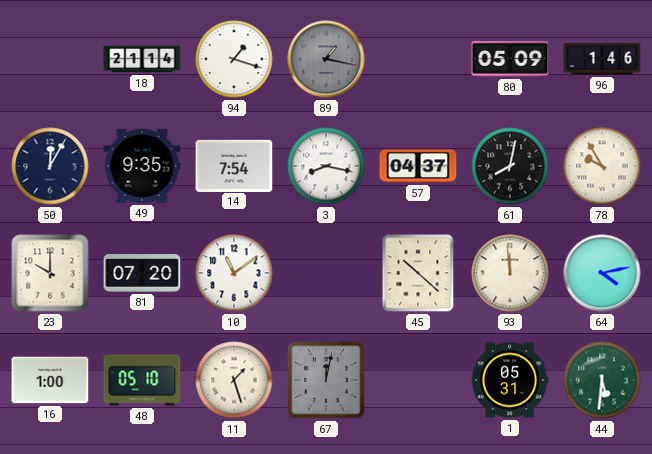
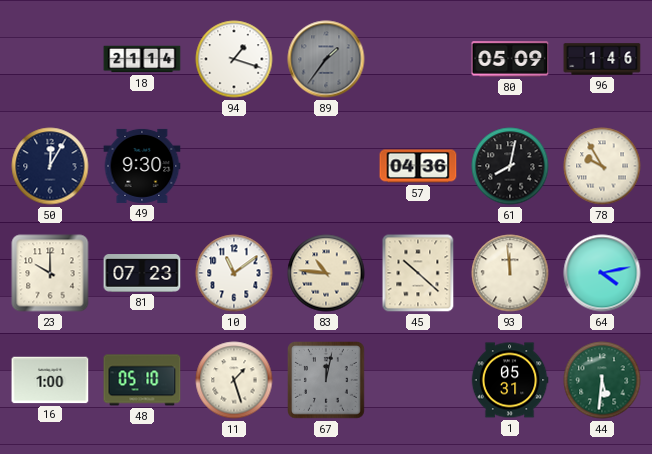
89: 1:17 -> 1:36 (326, 59)
49: 9:35 -> 9:30 (142, 166)
14: 7:54 -> none (234, 165)
3: 8:17 -> none (326, 166)
57: 04:37 -> 04:36 (418, 166)
81: 07:20 -> 07:23 (142, 273)
83: none -> 10:46 (326, 273)
